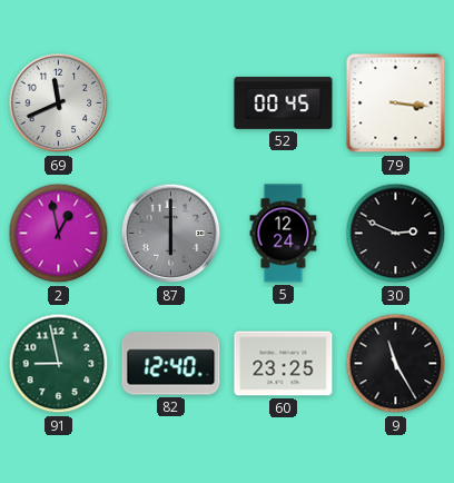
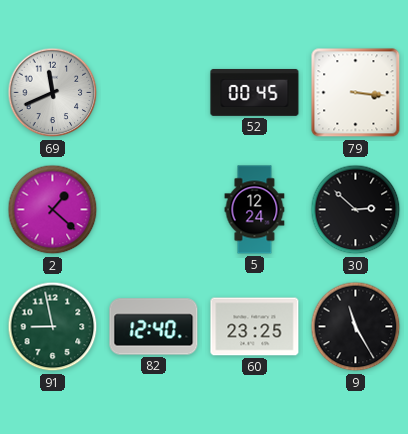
2: 12:58 -> 1:22 (53, 210)
87: 6:00 -> none (171, 234)
30: 2:49 -> 2:52 (356, 210)
